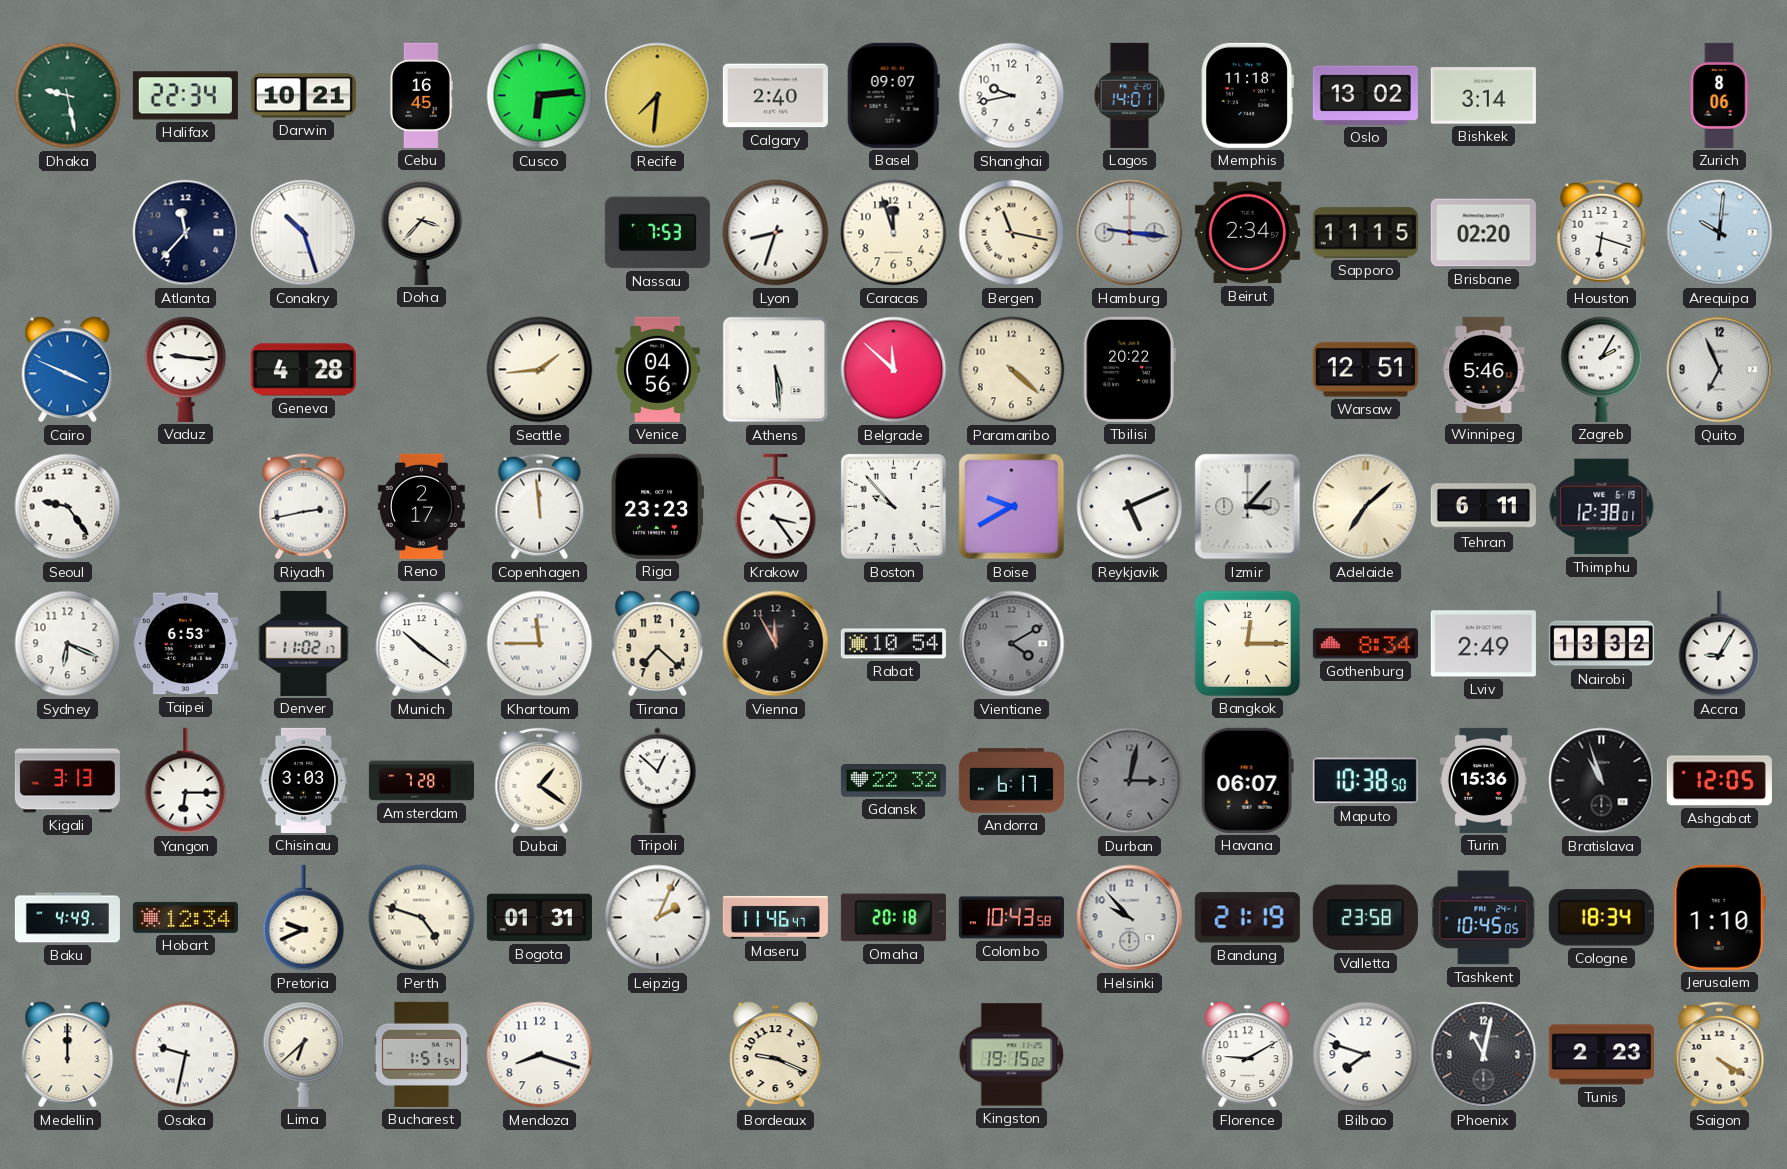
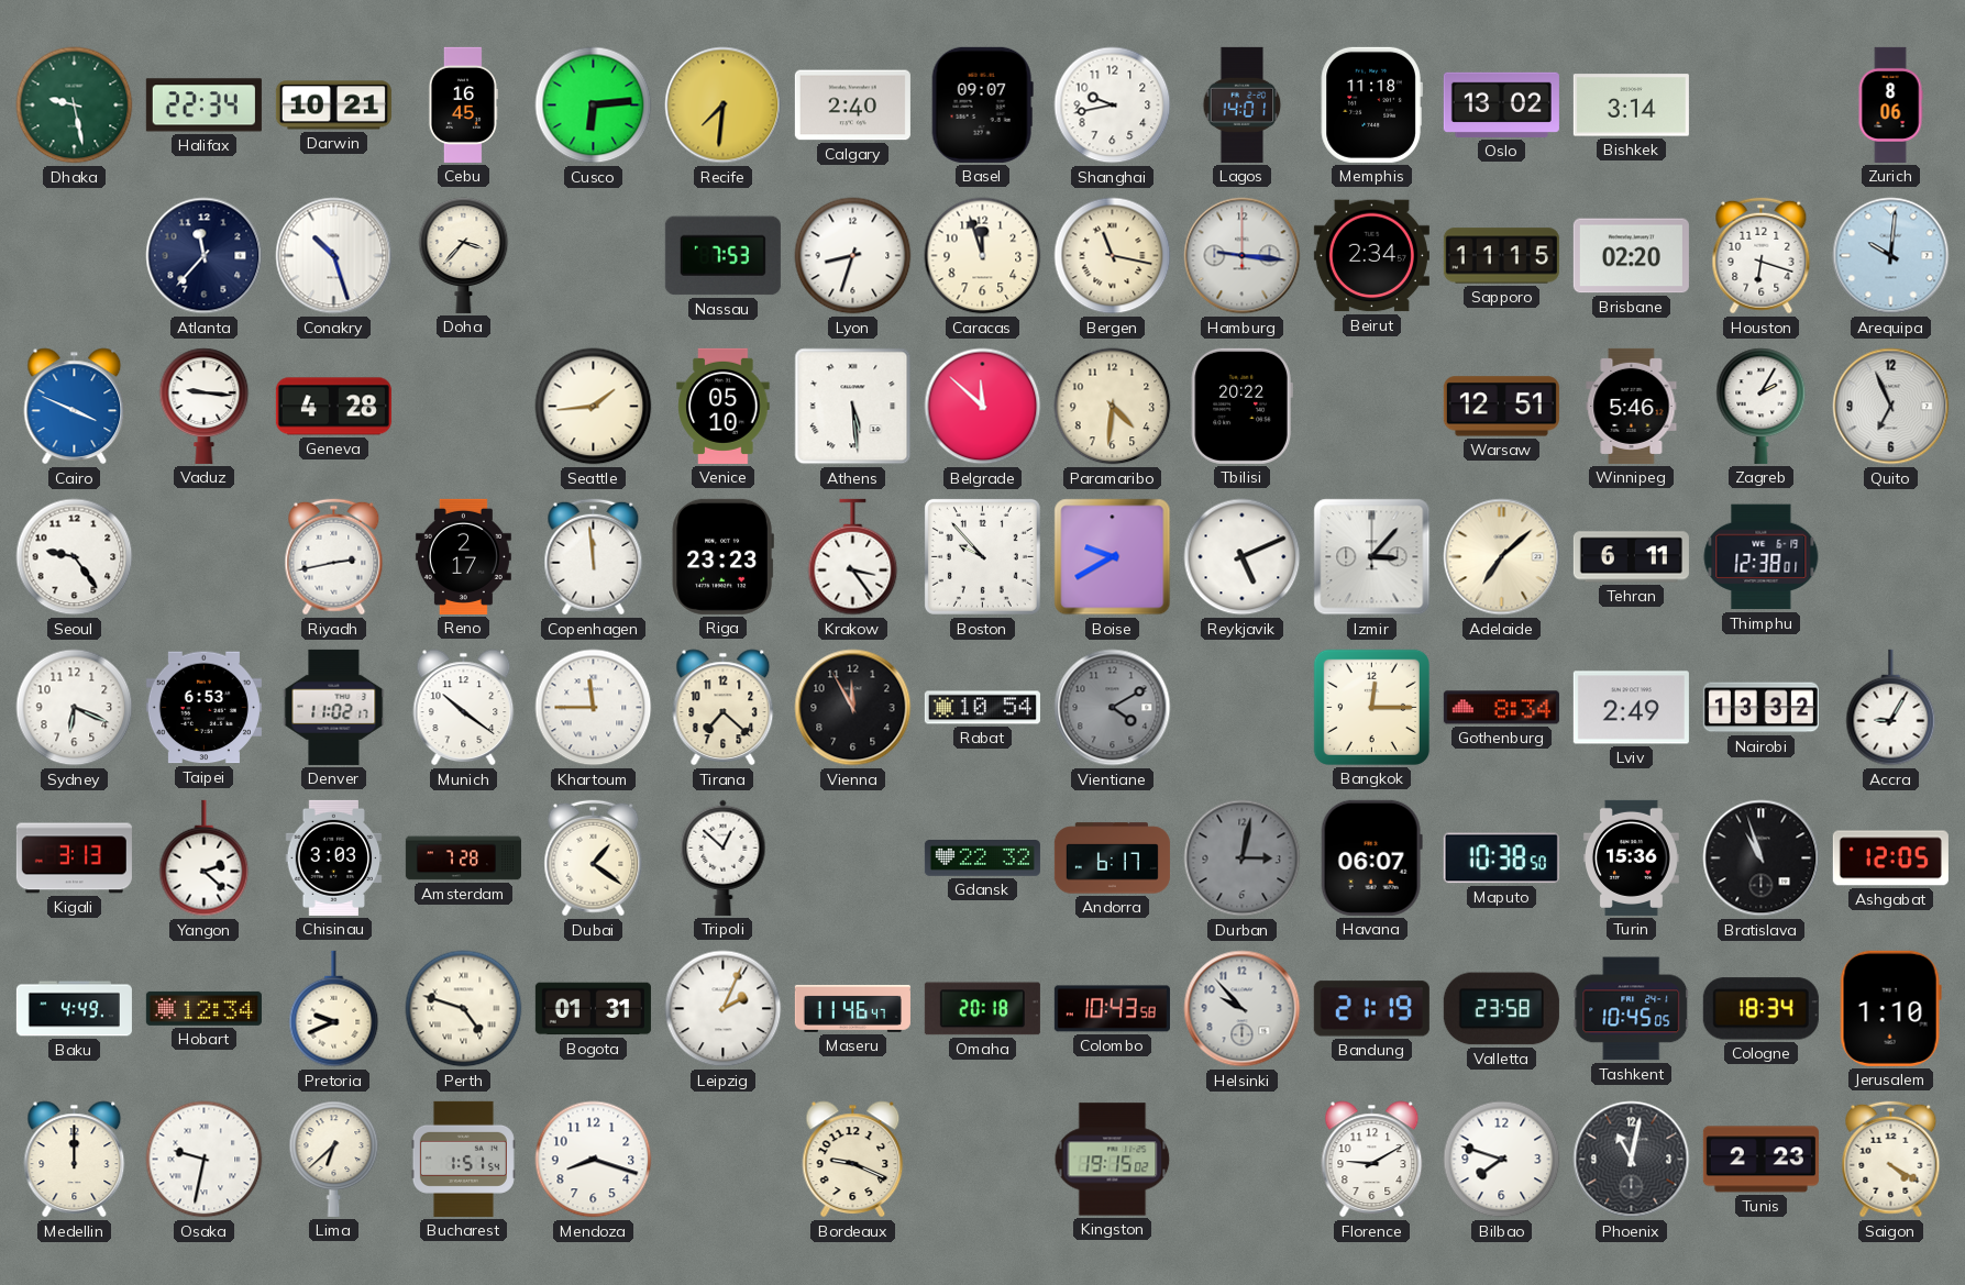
Venice: 04:56 -> 05:10 (724, 406)
Paramaribo: 4:22 -> 4:31 (1113, 407)
Yangon: 6:15 -> 2:22 (205, 858)
